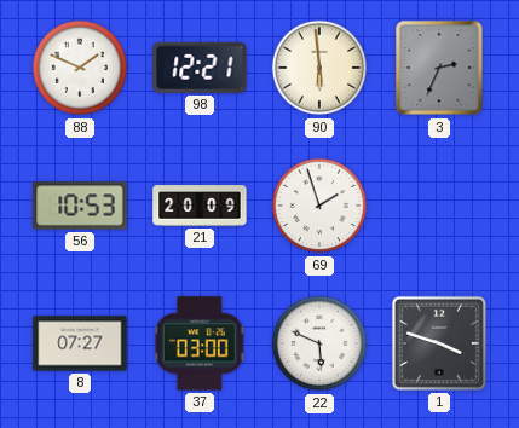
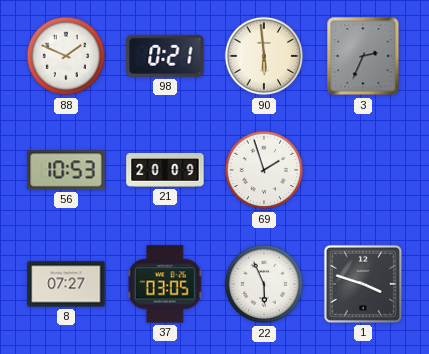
98: 12:21 -> 0:21 (165, 56)
37: 03:00 -> 03:05 (165, 284)
22: 5:49 -> 5:56 (264, 284)
